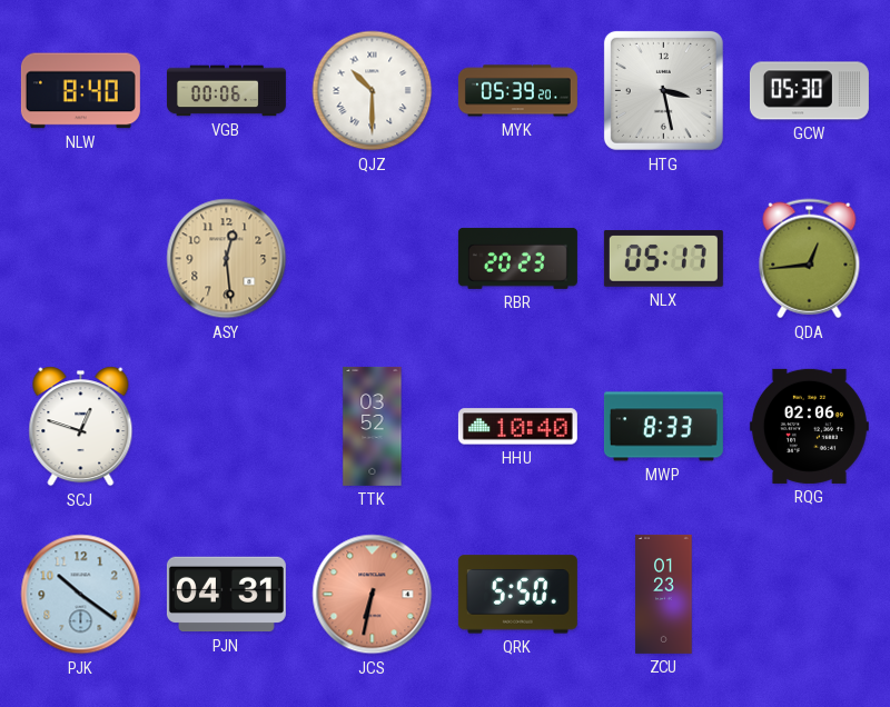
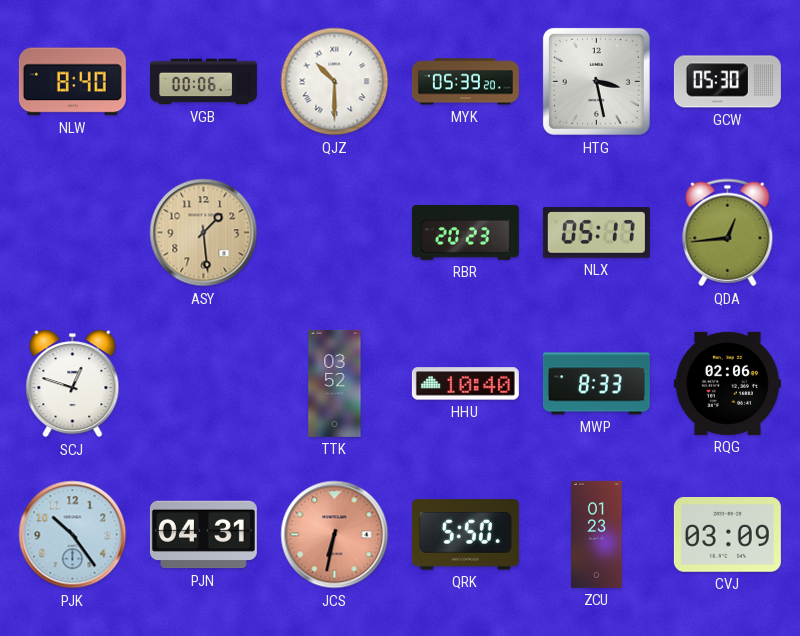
ASY: 12:29 -> 1:29 (204, 233)
PJK: 10:21 -> 10:24 (73, 535)
CVJ: none -> 03:09 (727, 535)
